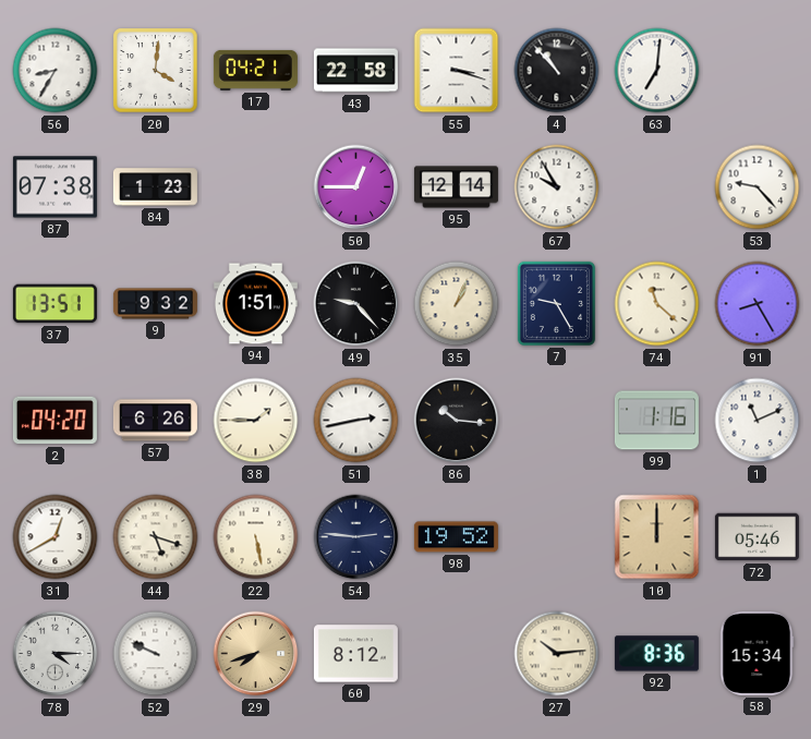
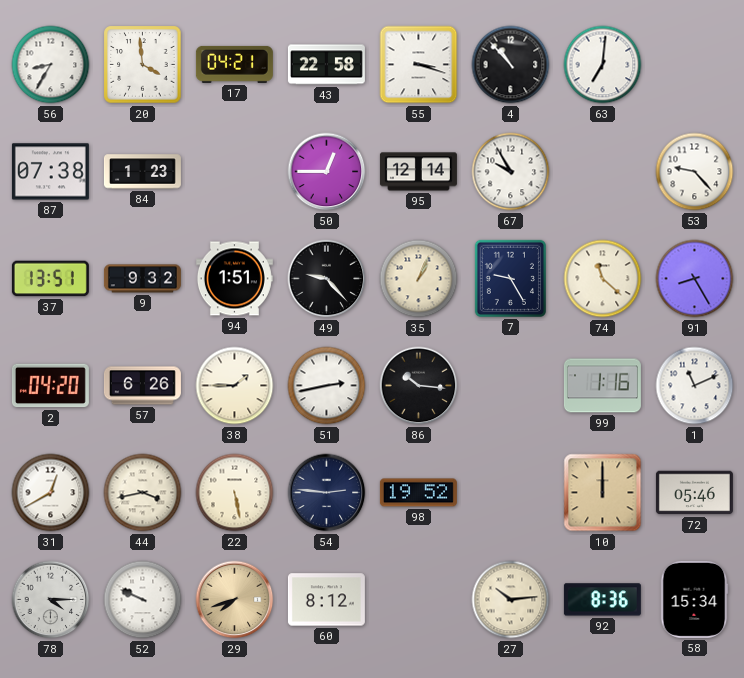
20: 4:01 -> 3:59 (143, 65)
44: 5:18 -> 3:43 (143, 493)
